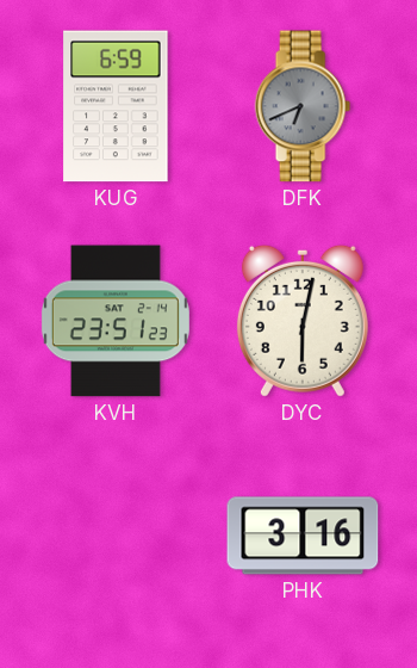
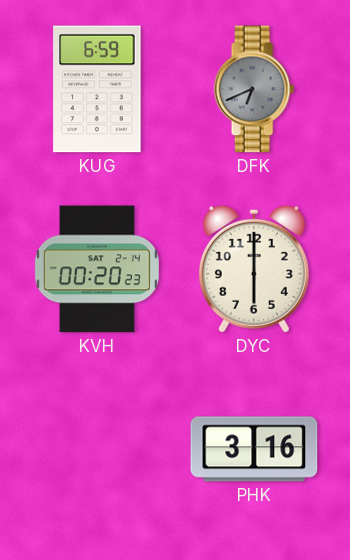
KVH: 23:51 -> 00:20 (97, 269)
DYC: 6:02 -> 6:00 (254, 269)
